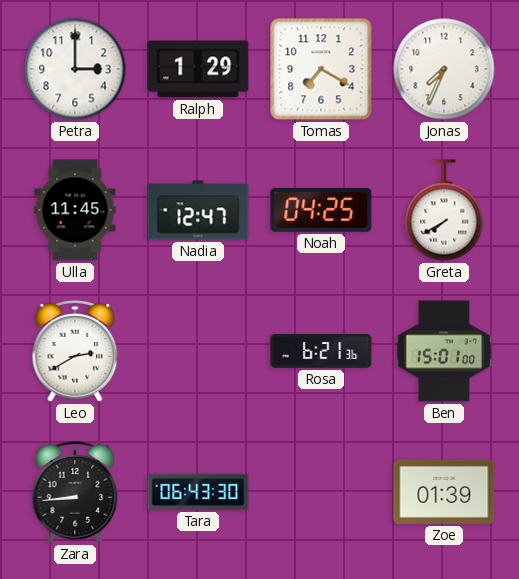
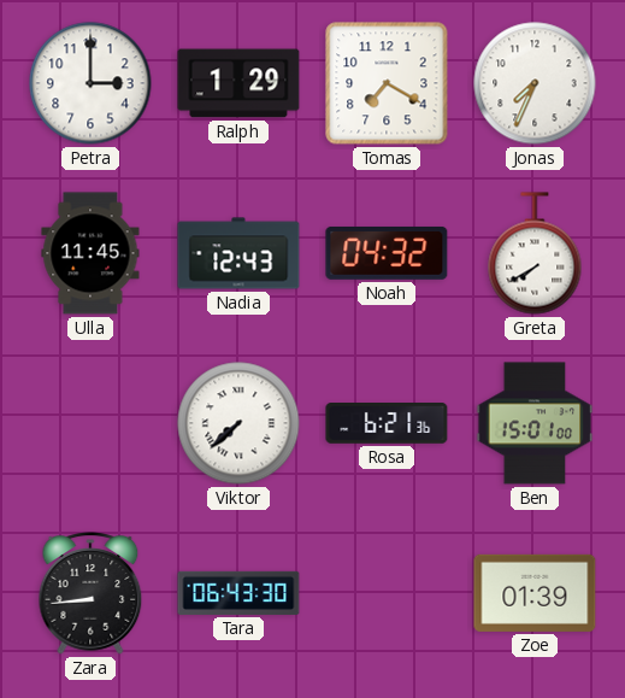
Nadia: 12:47 -> 12:43 (238, 253)
Noah: 04:25 -> 04:32 (387, 253)
Leo: 2:40 -> none (75, 351)
Viktor: none -> 7:38 (238, 423)
